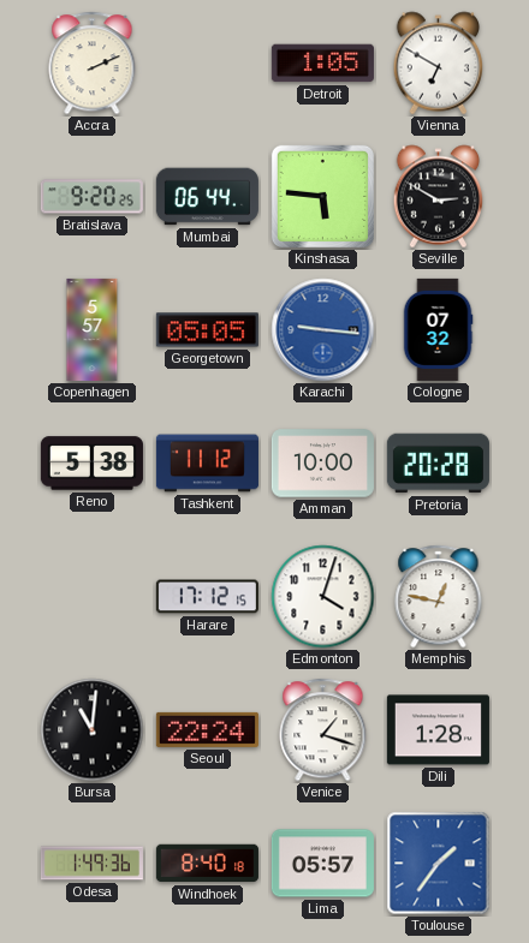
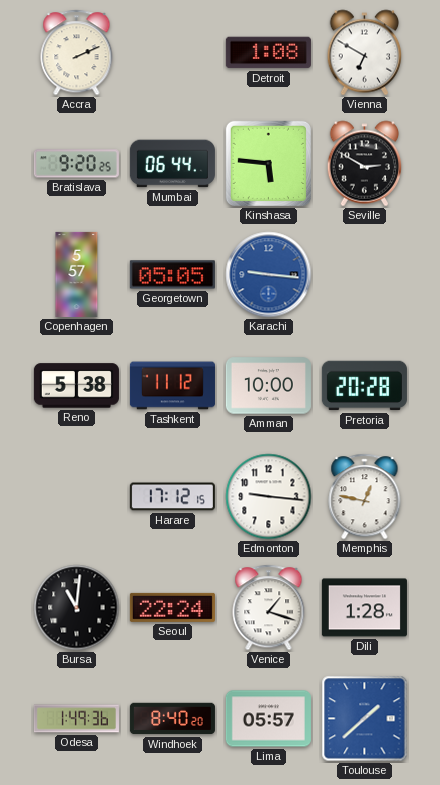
Detroit: 1:05 -> 1:08 (268, 53)
Cologne: 07:32 -> none (438, 329)
Edmonton: 4:03 -> 9:16 (269, 497)
Windhoek: 8:40:18 -> 8:40:20 (172, 719)
Toulouse: 1:36 -> 1:38 (365, 719)
